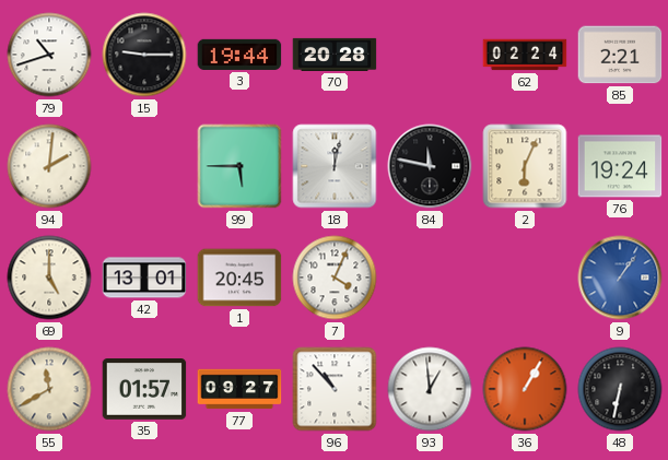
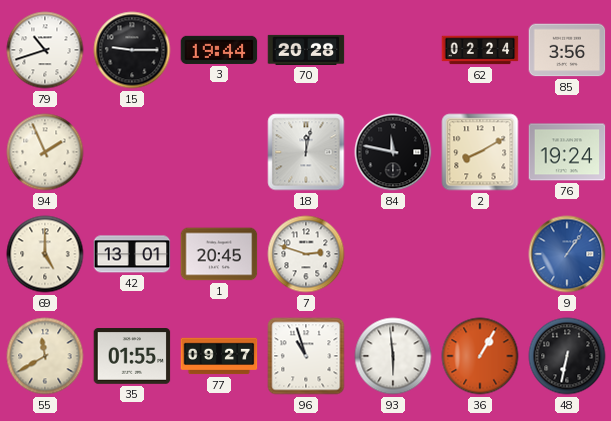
85: 2:21 -> 3:56 (567, 50)
94: 2:01 -> 1:56 (45, 152)
99: 5:45 -> none (239, 166)
2: 6:04 -> 8:10 (480, 152)
7: 4:04 -> 2:48 (306, 254)
35: 01:57 -> 01:55 (132, 357)
96: 10:53 -> 10:57 (306, 356)
93: 12:59 -> 5:59 (393, 356)
